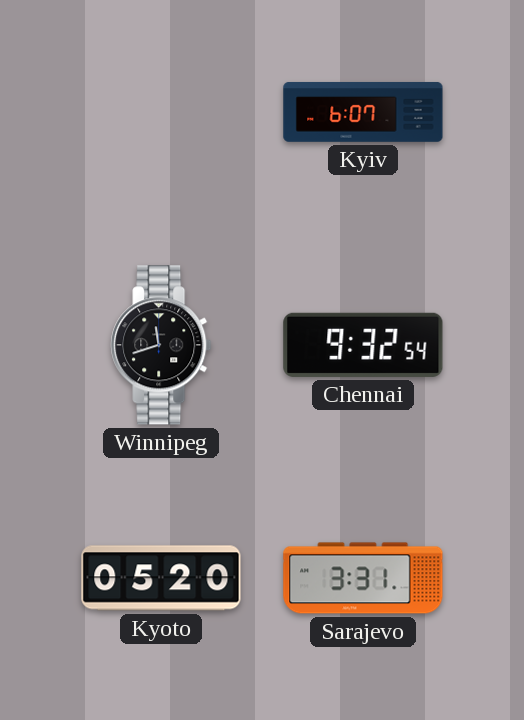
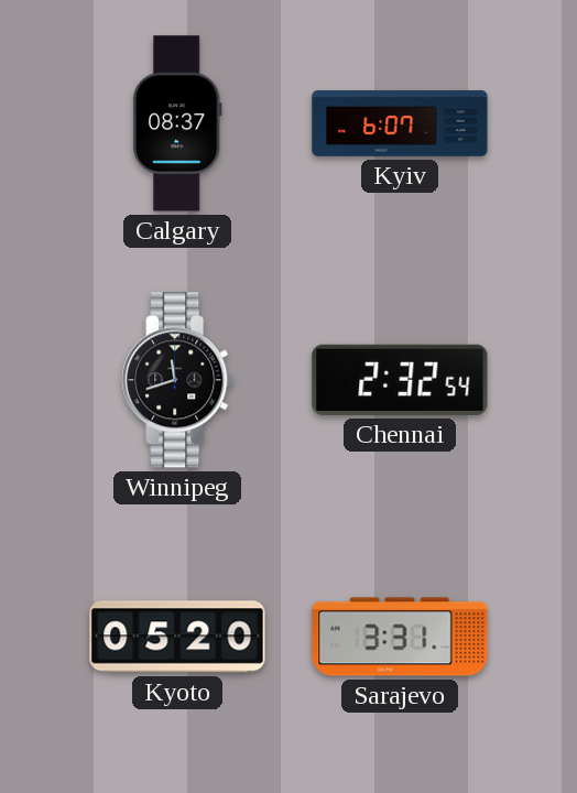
Calgary: none -> 08:37 (177, 123)
Chennai: 9:32 -> 2:32 (400, 380)
